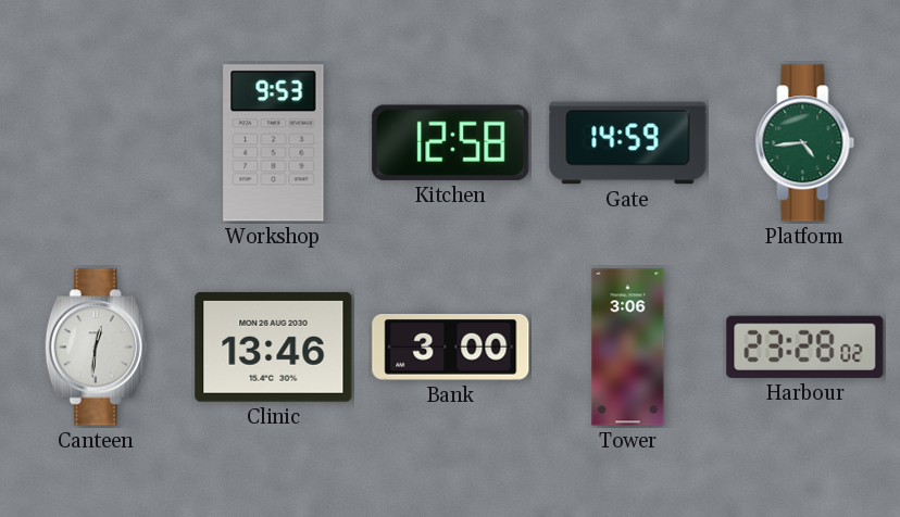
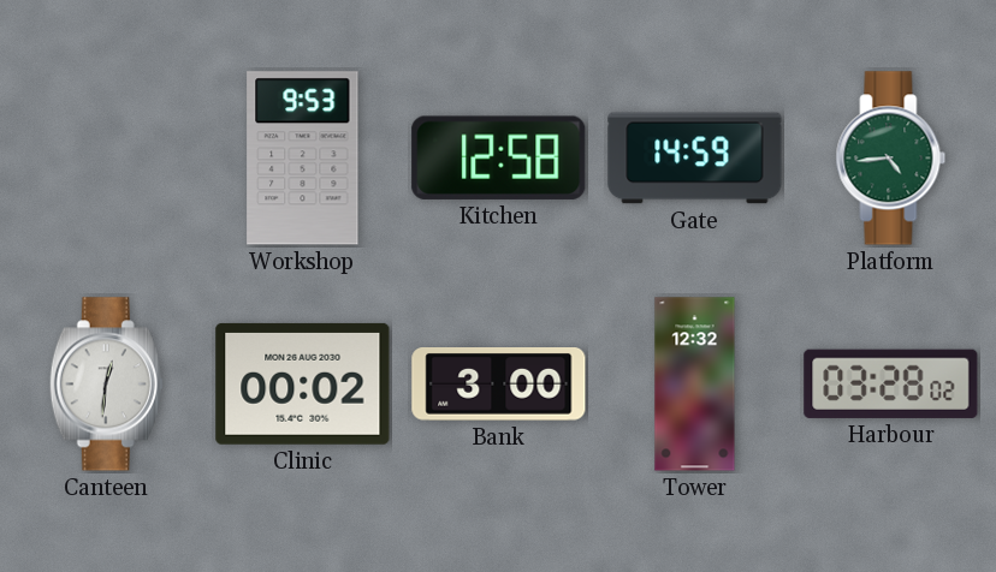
Clinic: 13:46 -> 00:02 (303, 383)
Tower: 3:06 -> 12:32 (695, 385)
Harbour: 23:28 -> 03:28 (891, 383)
